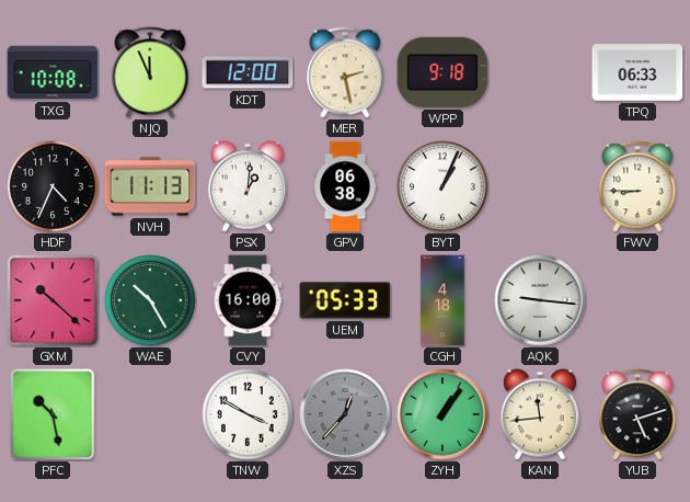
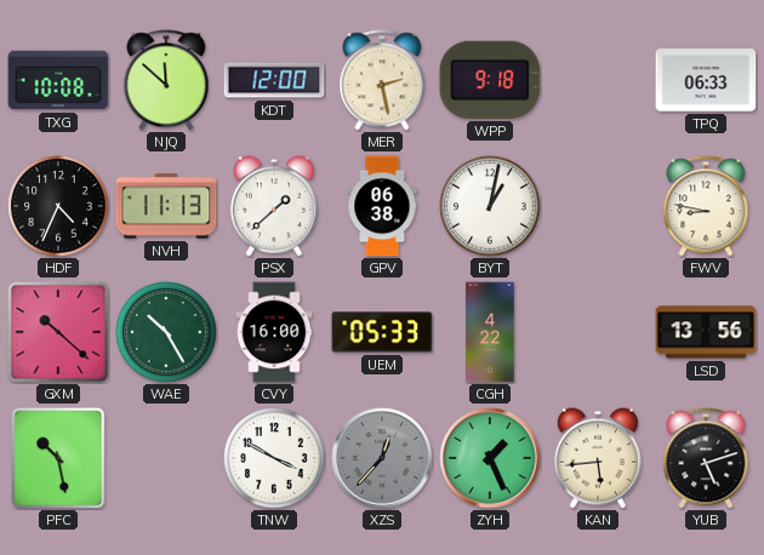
NJQ: 11:56 -> 11:52 (166, 80)
PSX: 1:01 -> 1:38 (274, 206)
BYT: 1:04 -> 1:02 (490, 206)
FWV: 8:45 -> 8:47 (706, 206)
CGH: 4:18 -> 4:22 (490, 332)
AQK: 9:16 -> none (540, 300)
LSD: none -> 13:56 (706, 332)
ZYH: 1:06 -> 1:26 (490, 458)
KAN: 11:44 -> 5:44 (598, 458)
